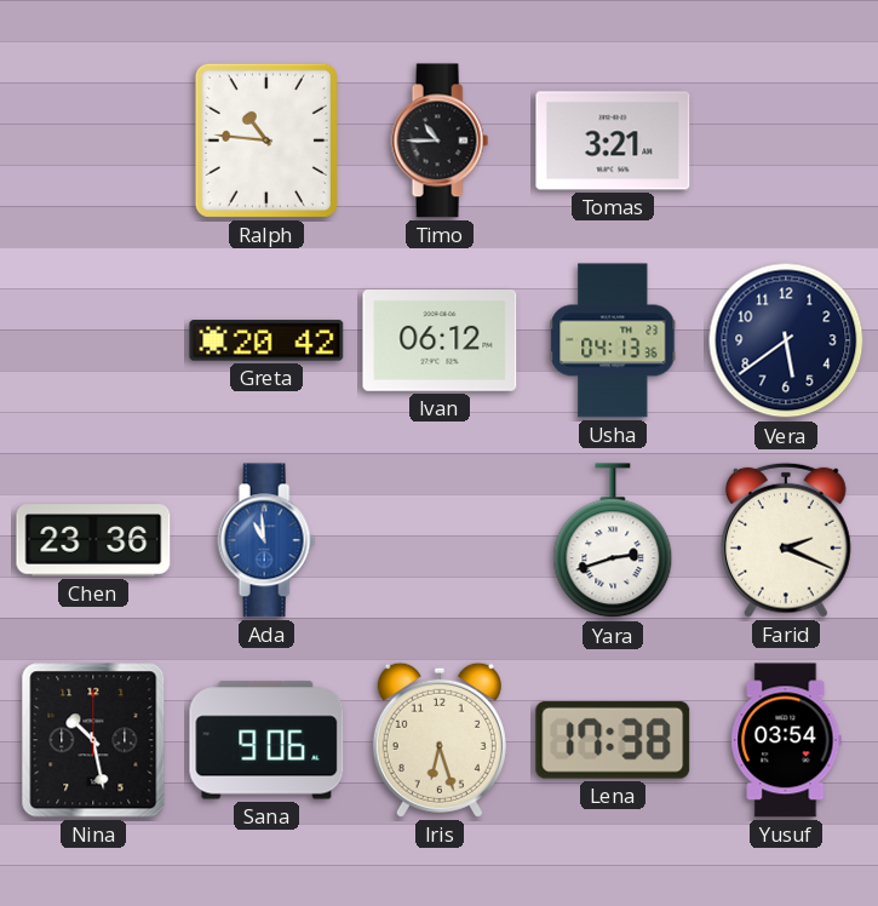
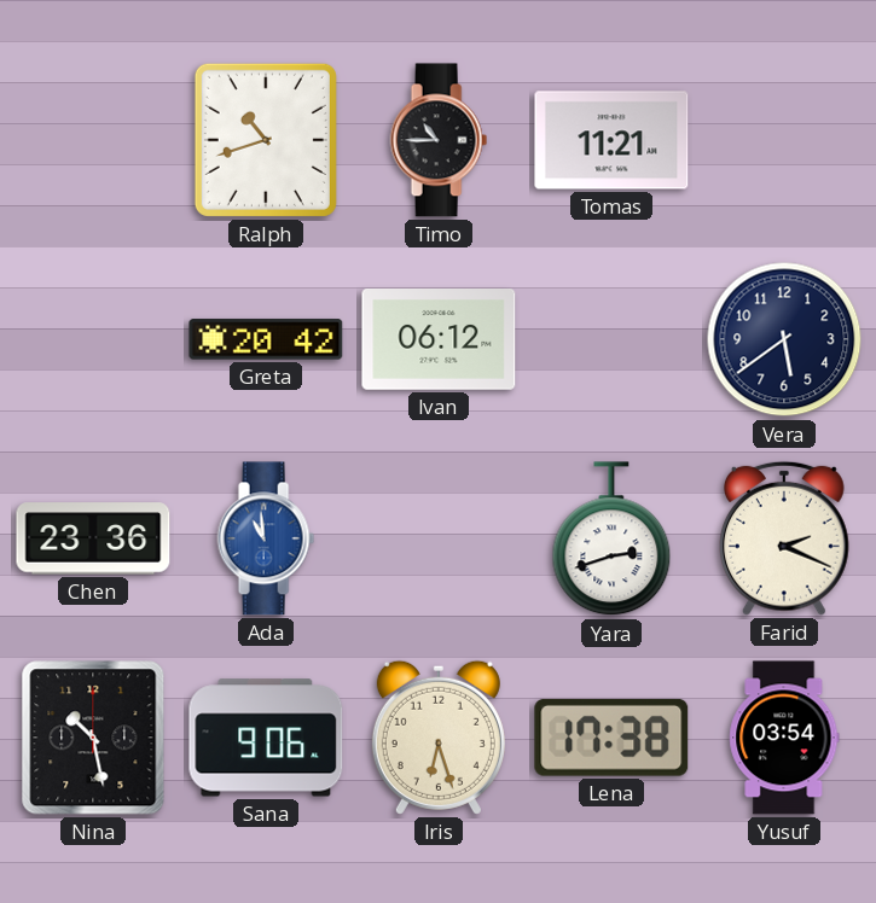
Ralph: 10:46 -> 10:42 (266, 140)
Tomas: 3:21 -> 11:21 (611, 140)
Usha: 04:13 -> none (613, 340)
